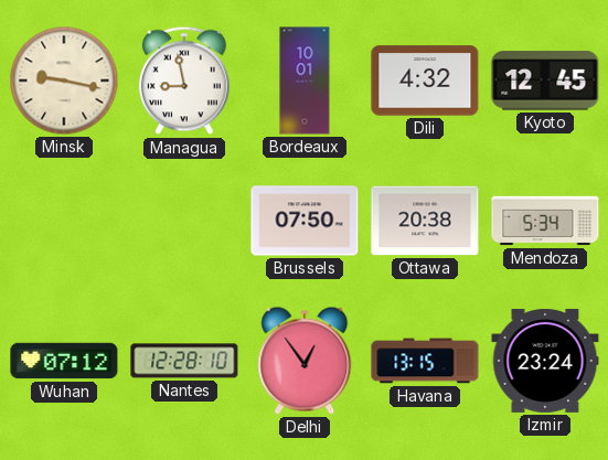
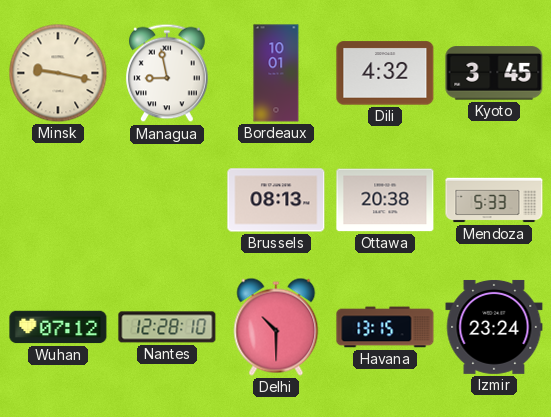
Kyoto: 12:45 -> 3:45 (494, 73)
Brussels: 07:50 -> 08:13 (276, 200)
Mendoza: 5:34 -> 5:33 (494, 200)
Delhi: 12:54 -> 10:30 (276, 327)
